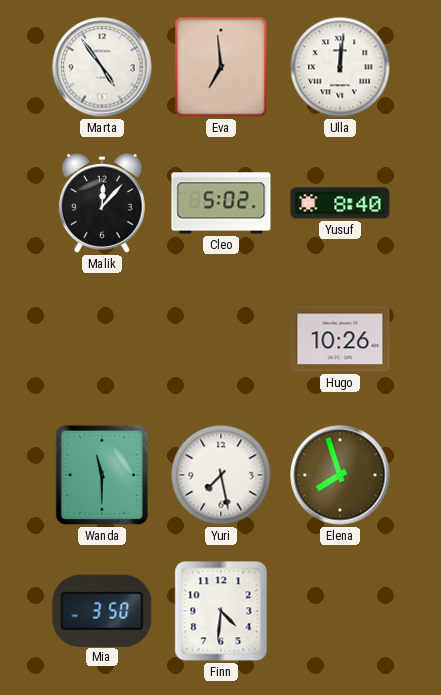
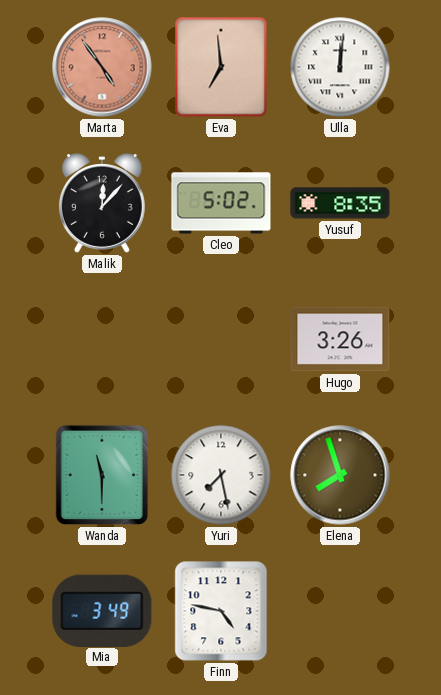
Marta dial: white -> salmon (102, 67)
Yusuf: 8:40 -> 8:35 (340, 203)
Hugo: 10:26 -> 3:26 (340, 339)
Mia: 3:50 -> 3:49 (102, 610)
Finn: 4:31 -> 4:47 (221, 611)
